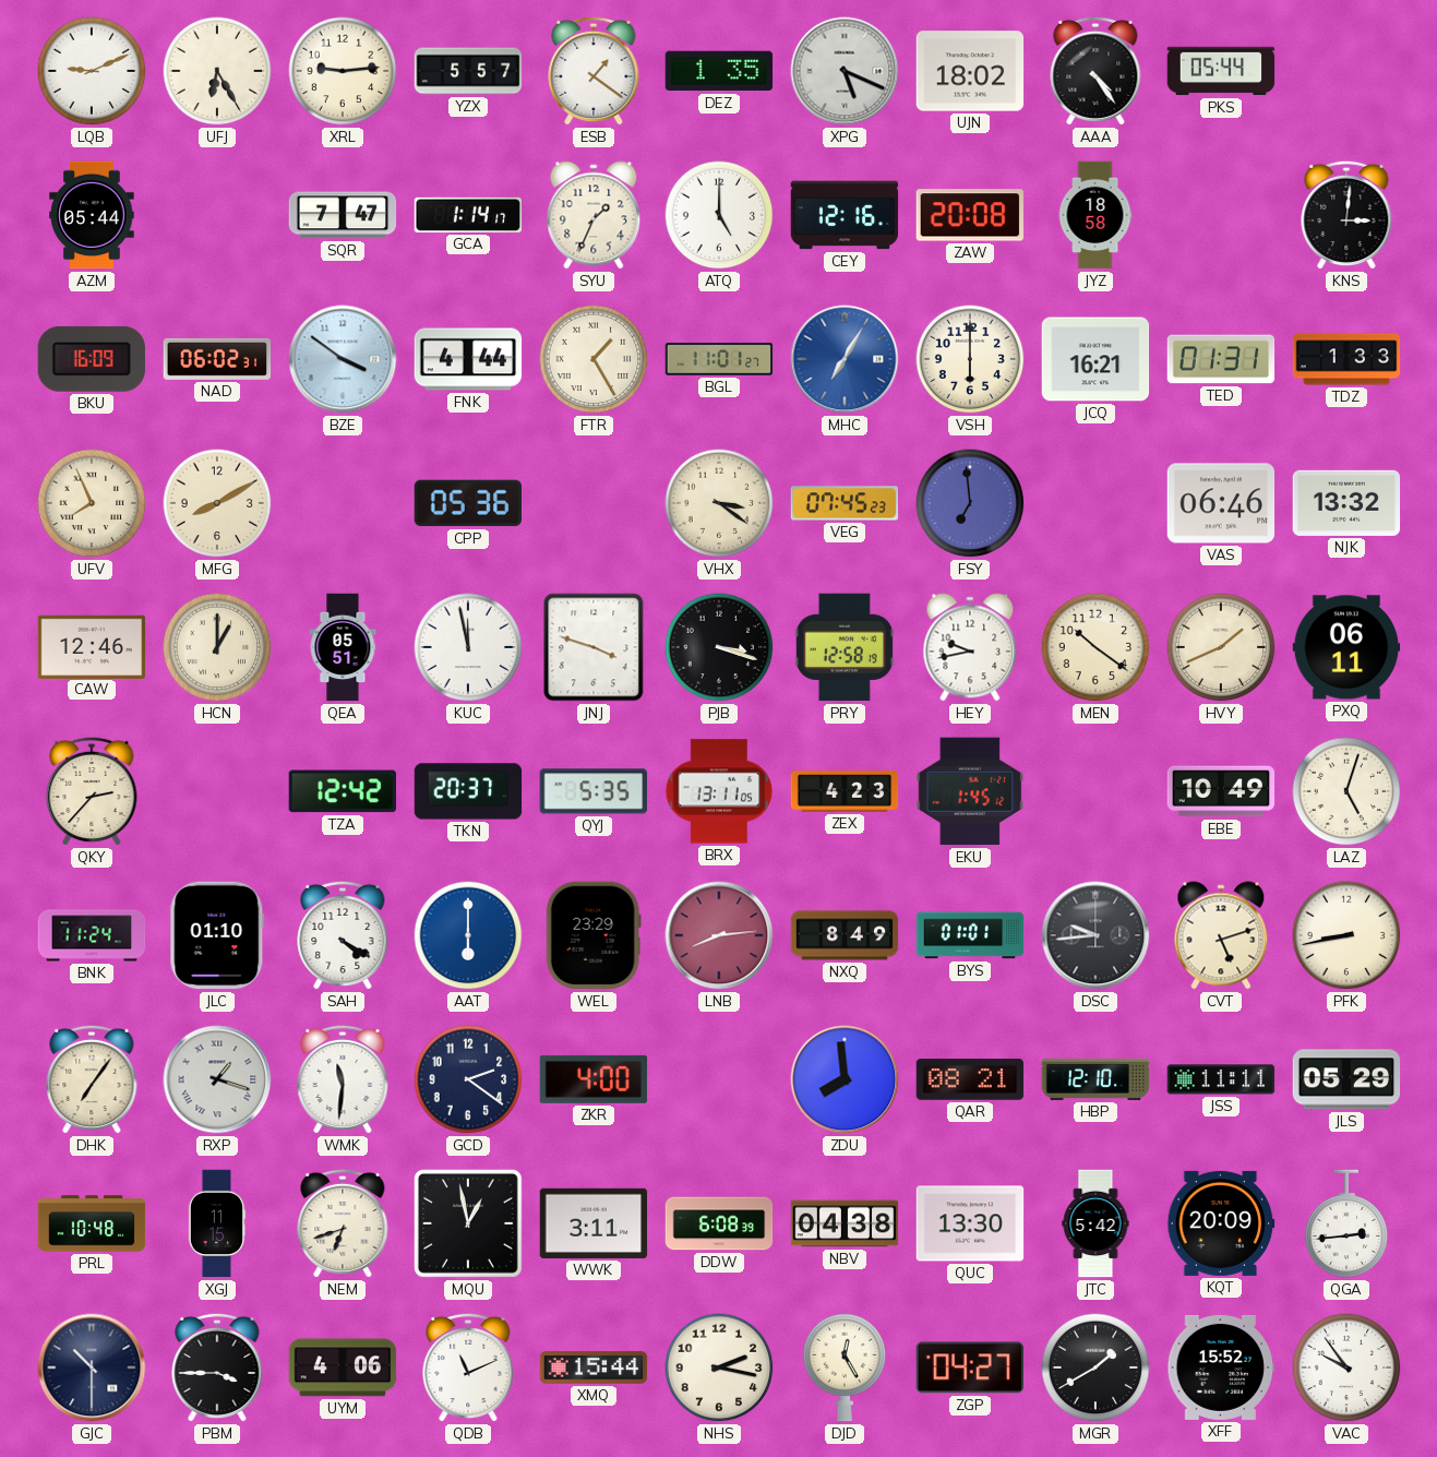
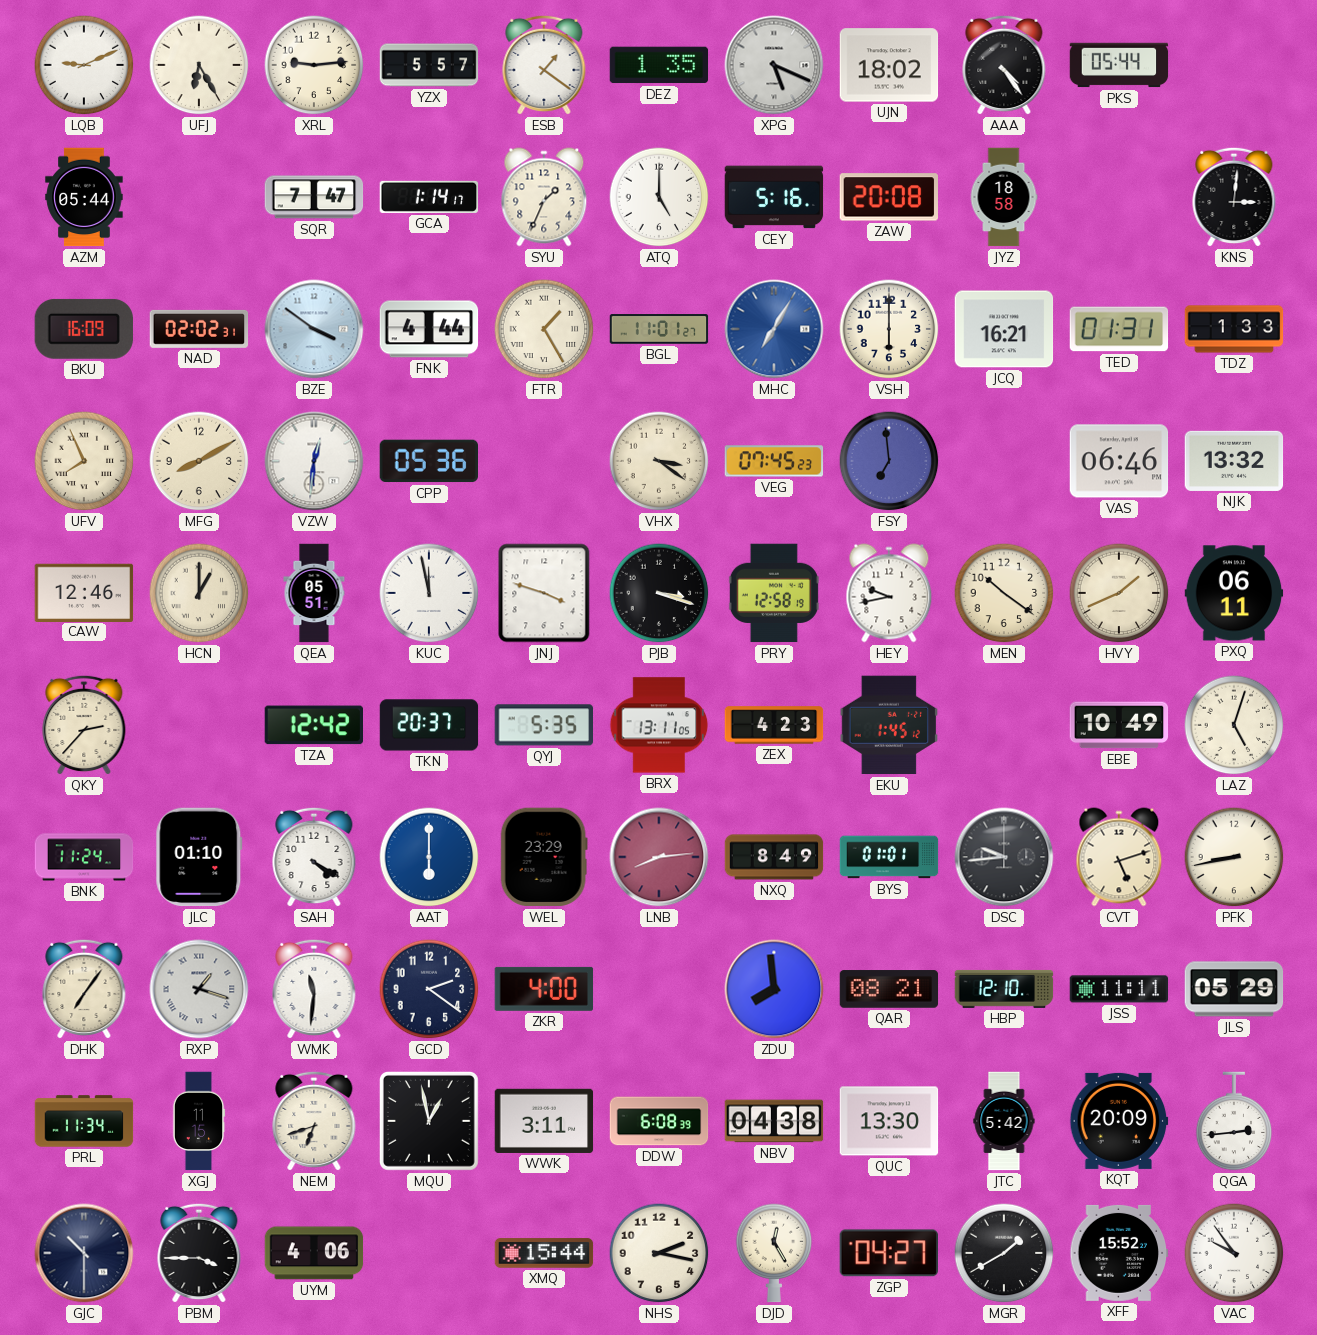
CEY: 12:16 -> 5:16 (774, 197)
NAD: 06:02 -> 02:02 (199, 329)
VZW: none -> 12:31 (314, 461)
PRL: 10:48 -> 11:34 (84, 1121)
QDB: 11:11 -> none (468, 1368)
